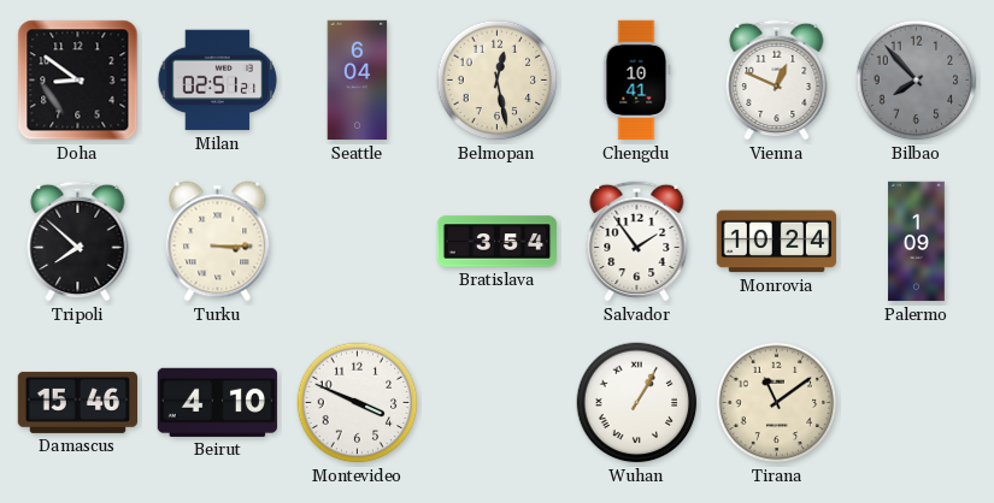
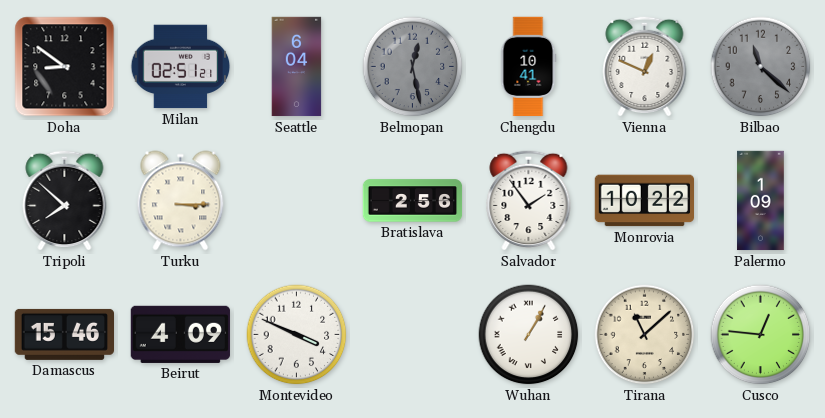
Belmopan dial: cream -> grey (413, 67)
Bilbao: 7:53 -> 11:22 (761, 67)
Bratislava: 3:54 -> 2:56 (413, 201)
Monrovia: 10:24 -> 10:22 (644, 201)
Beirut: 4:10 -> 4:09 (180, 334)
Tirana: 11:09 -> 11:08 (645, 335)
Cusco: none -> 12:46 (761, 335)
